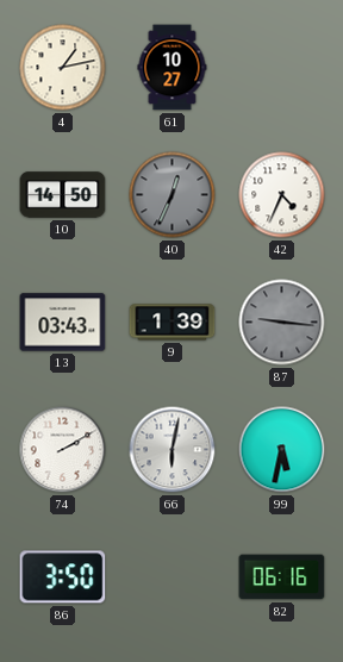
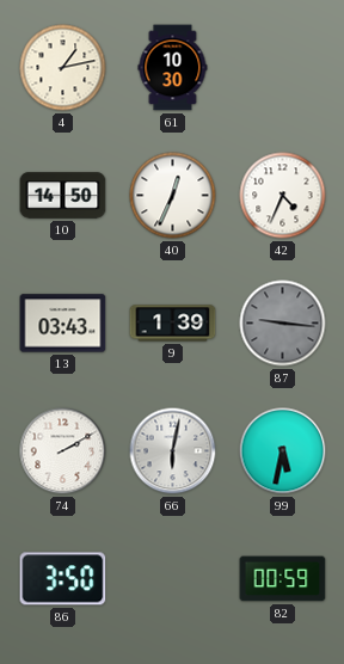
61: 10:27 -> 10:30 (173, 68)
40 dial: grey -> white (173, 196)
82: 06:16 -> 00:59 (283, 579)
